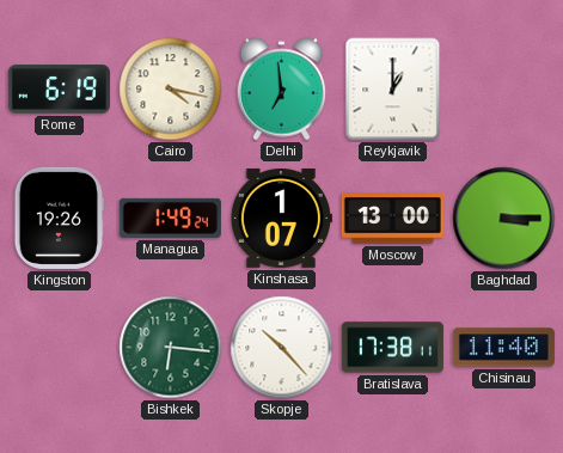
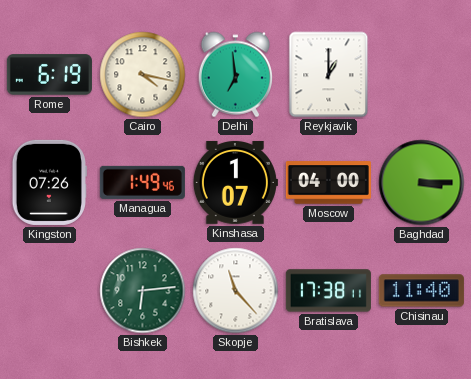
Kingston: 19:26 -> 07:26 (49, 182)
Managua: 1:49:24 -> 1:49:46 (142, 182)
Moscow: 13:00 -> 04:00 (328, 183)
Bishkek: 6:16 -> 6:14 (143, 291)
Skopje: 10:23 -> 11:23 (236, 291)
